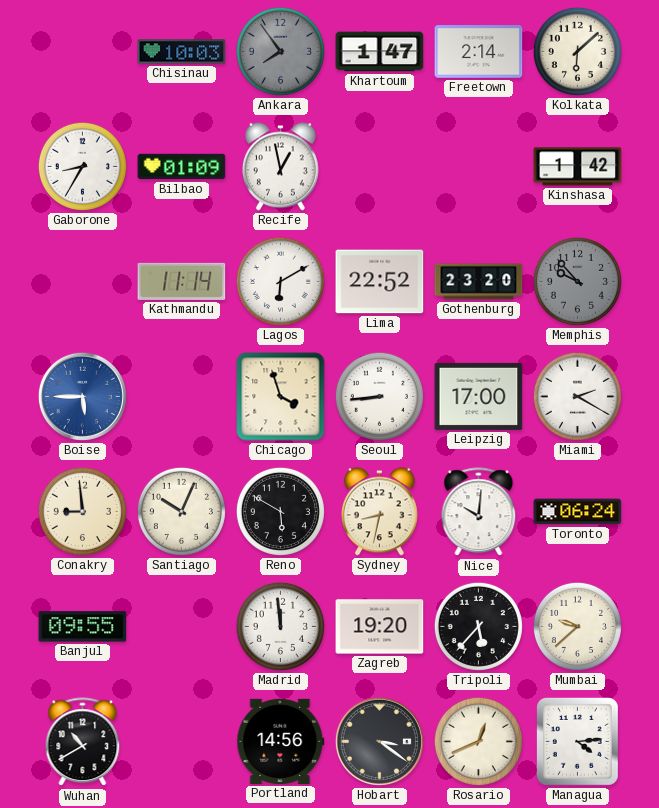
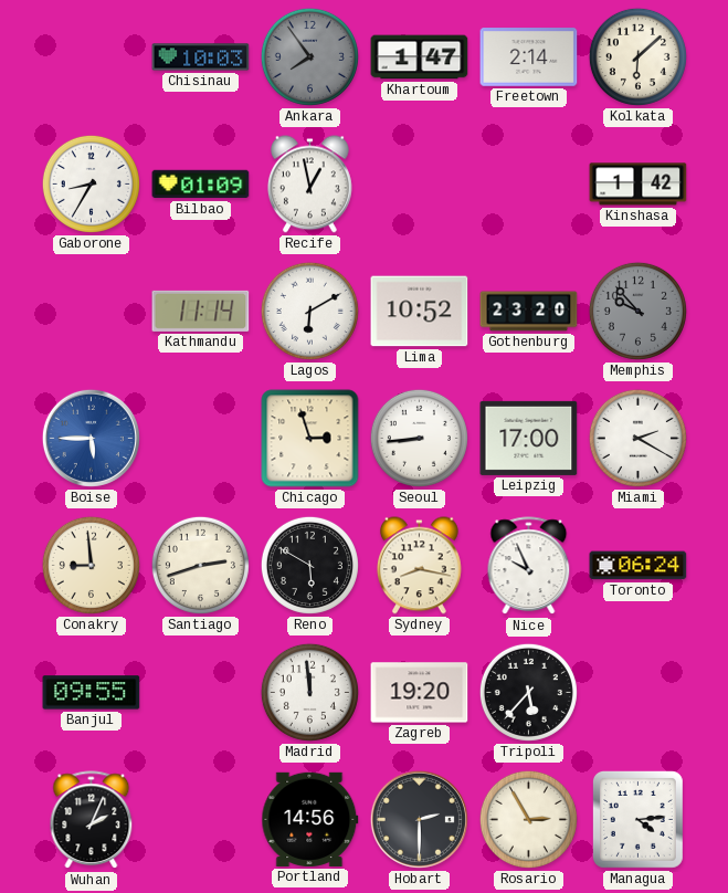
Lima: 22:52 -> 10:52 (420, 312)
Chicago: 3:57 -> 2:57 (310, 439)
Santiago: 10:04 -> 2:42 (200, 565)
Sydney: 8:32 -> 8:17 (419, 566)
Nice: 10:01 -> 9:56 (529, 566)
Mumbai: 9:38 -> none (577, 626)
Wuhan: 10:40 -> 2:04 (92, 820)
Hobart: 3:21 -> 2:30 (419, 819)
Rosario: 12:41 -> 2:55 (528, 819)
